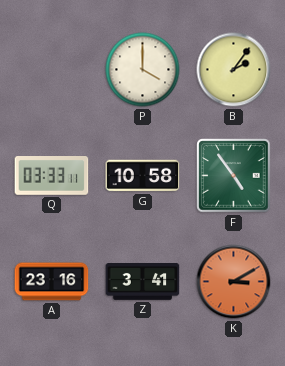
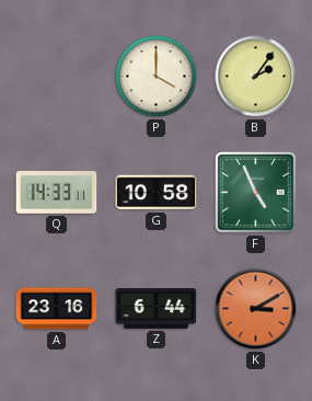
Q: 03:33 -> 14:33 (57, 193)
F: 4:54 -> 4:56 (256, 193)
Z: 3:41 -> 6:44 (157, 309)
